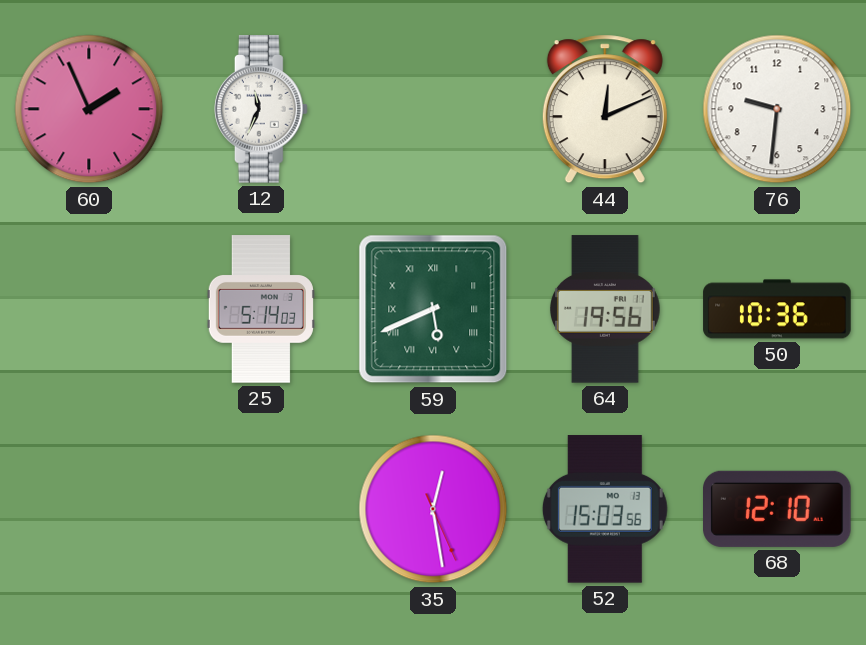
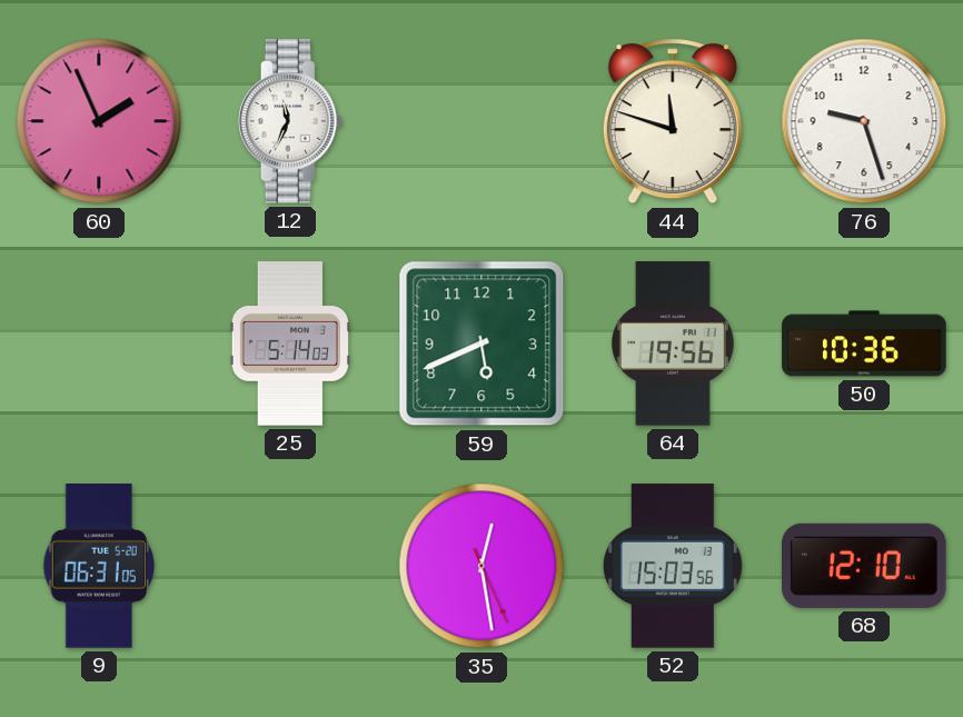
44: 12:11 -> 11:48 (673, 121)
76: 9:31 -> 9:27 (864, 121)
59 numerals: Roman -> Arabic (481, 343)
9: none -> 06:31 (98, 566)
